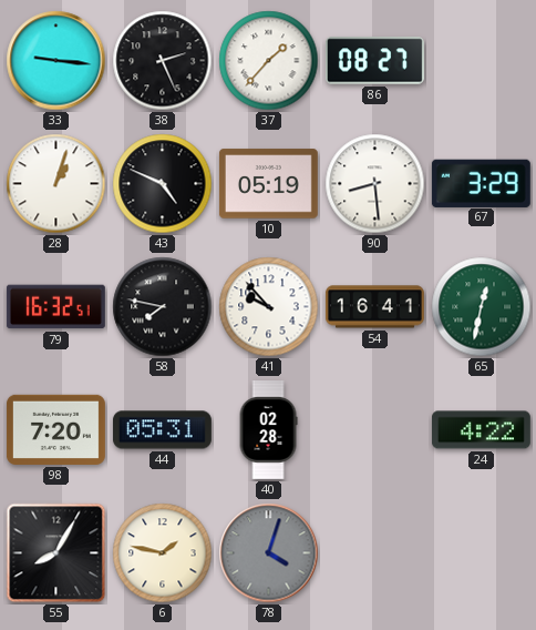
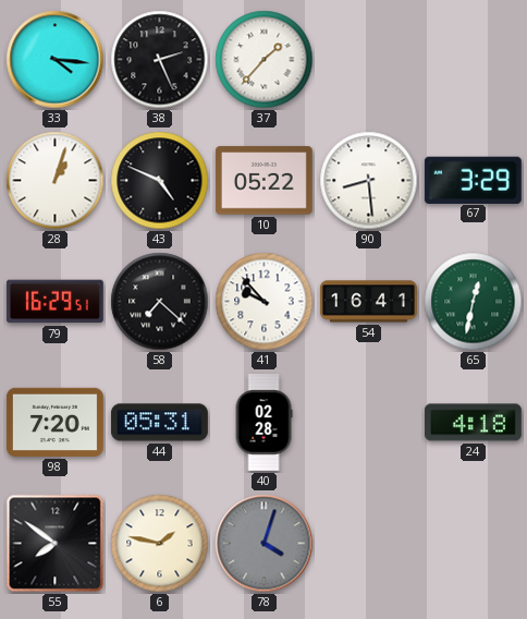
33: 9:16 -> 4:16 (56, 60)
86: 08:27 -> none (374, 61)
10: 05:19 -> 05:22 (263, 181)
79: 16:32 -> 16:29 (54, 302)
58: 7:47 -> 7:22 (160, 302)
24: 4:22 -> 4:18 (473, 423)
55: 8:05 -> 7:51 (56, 544)
